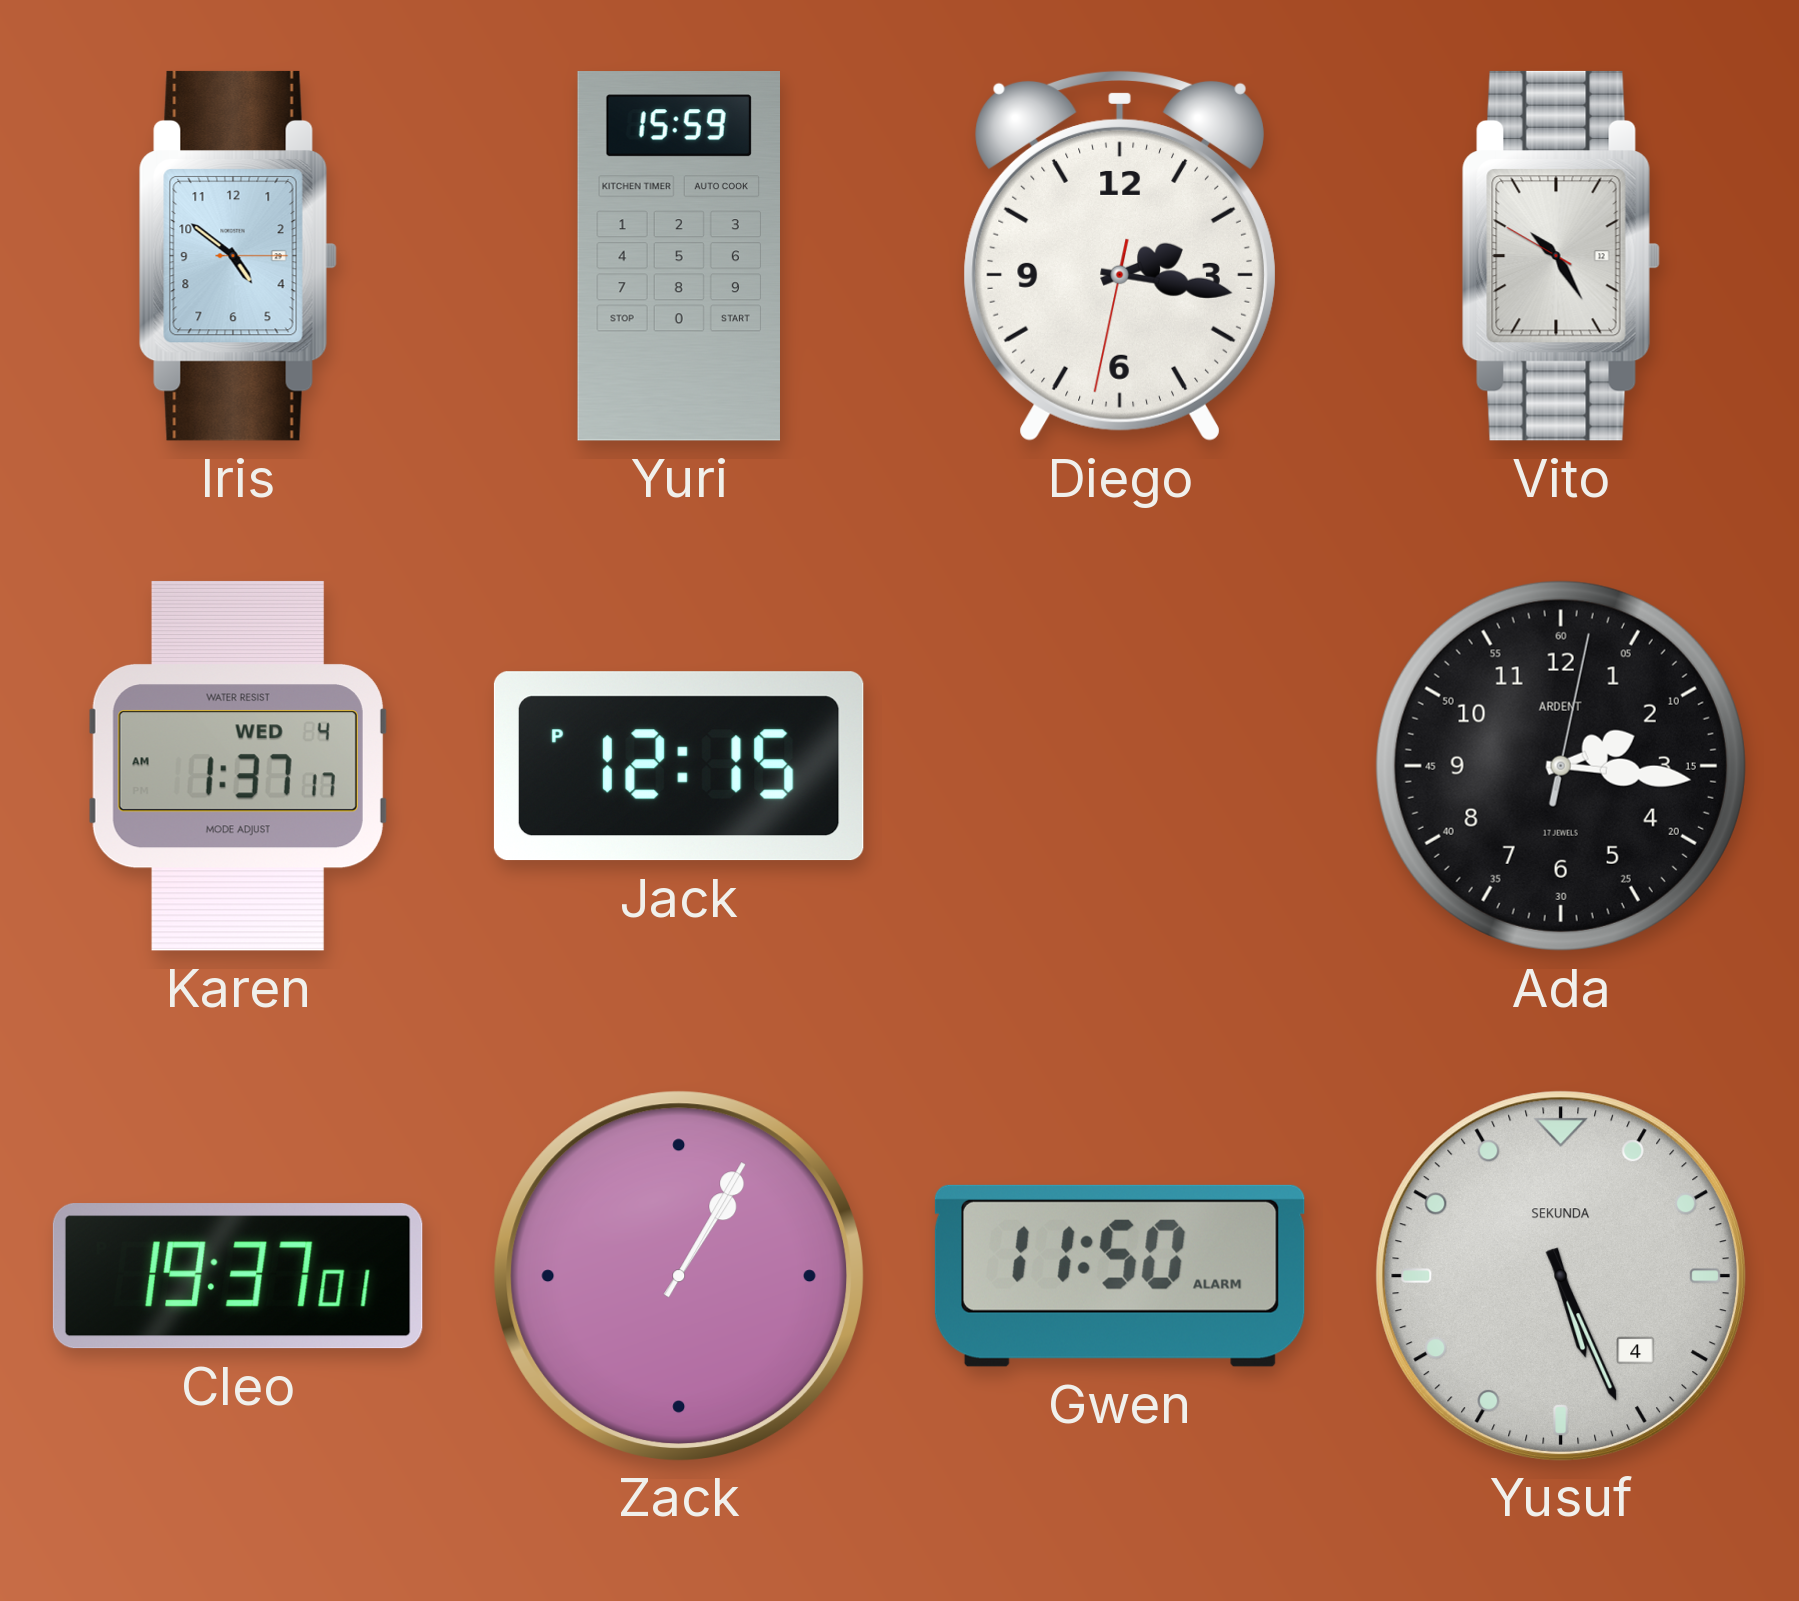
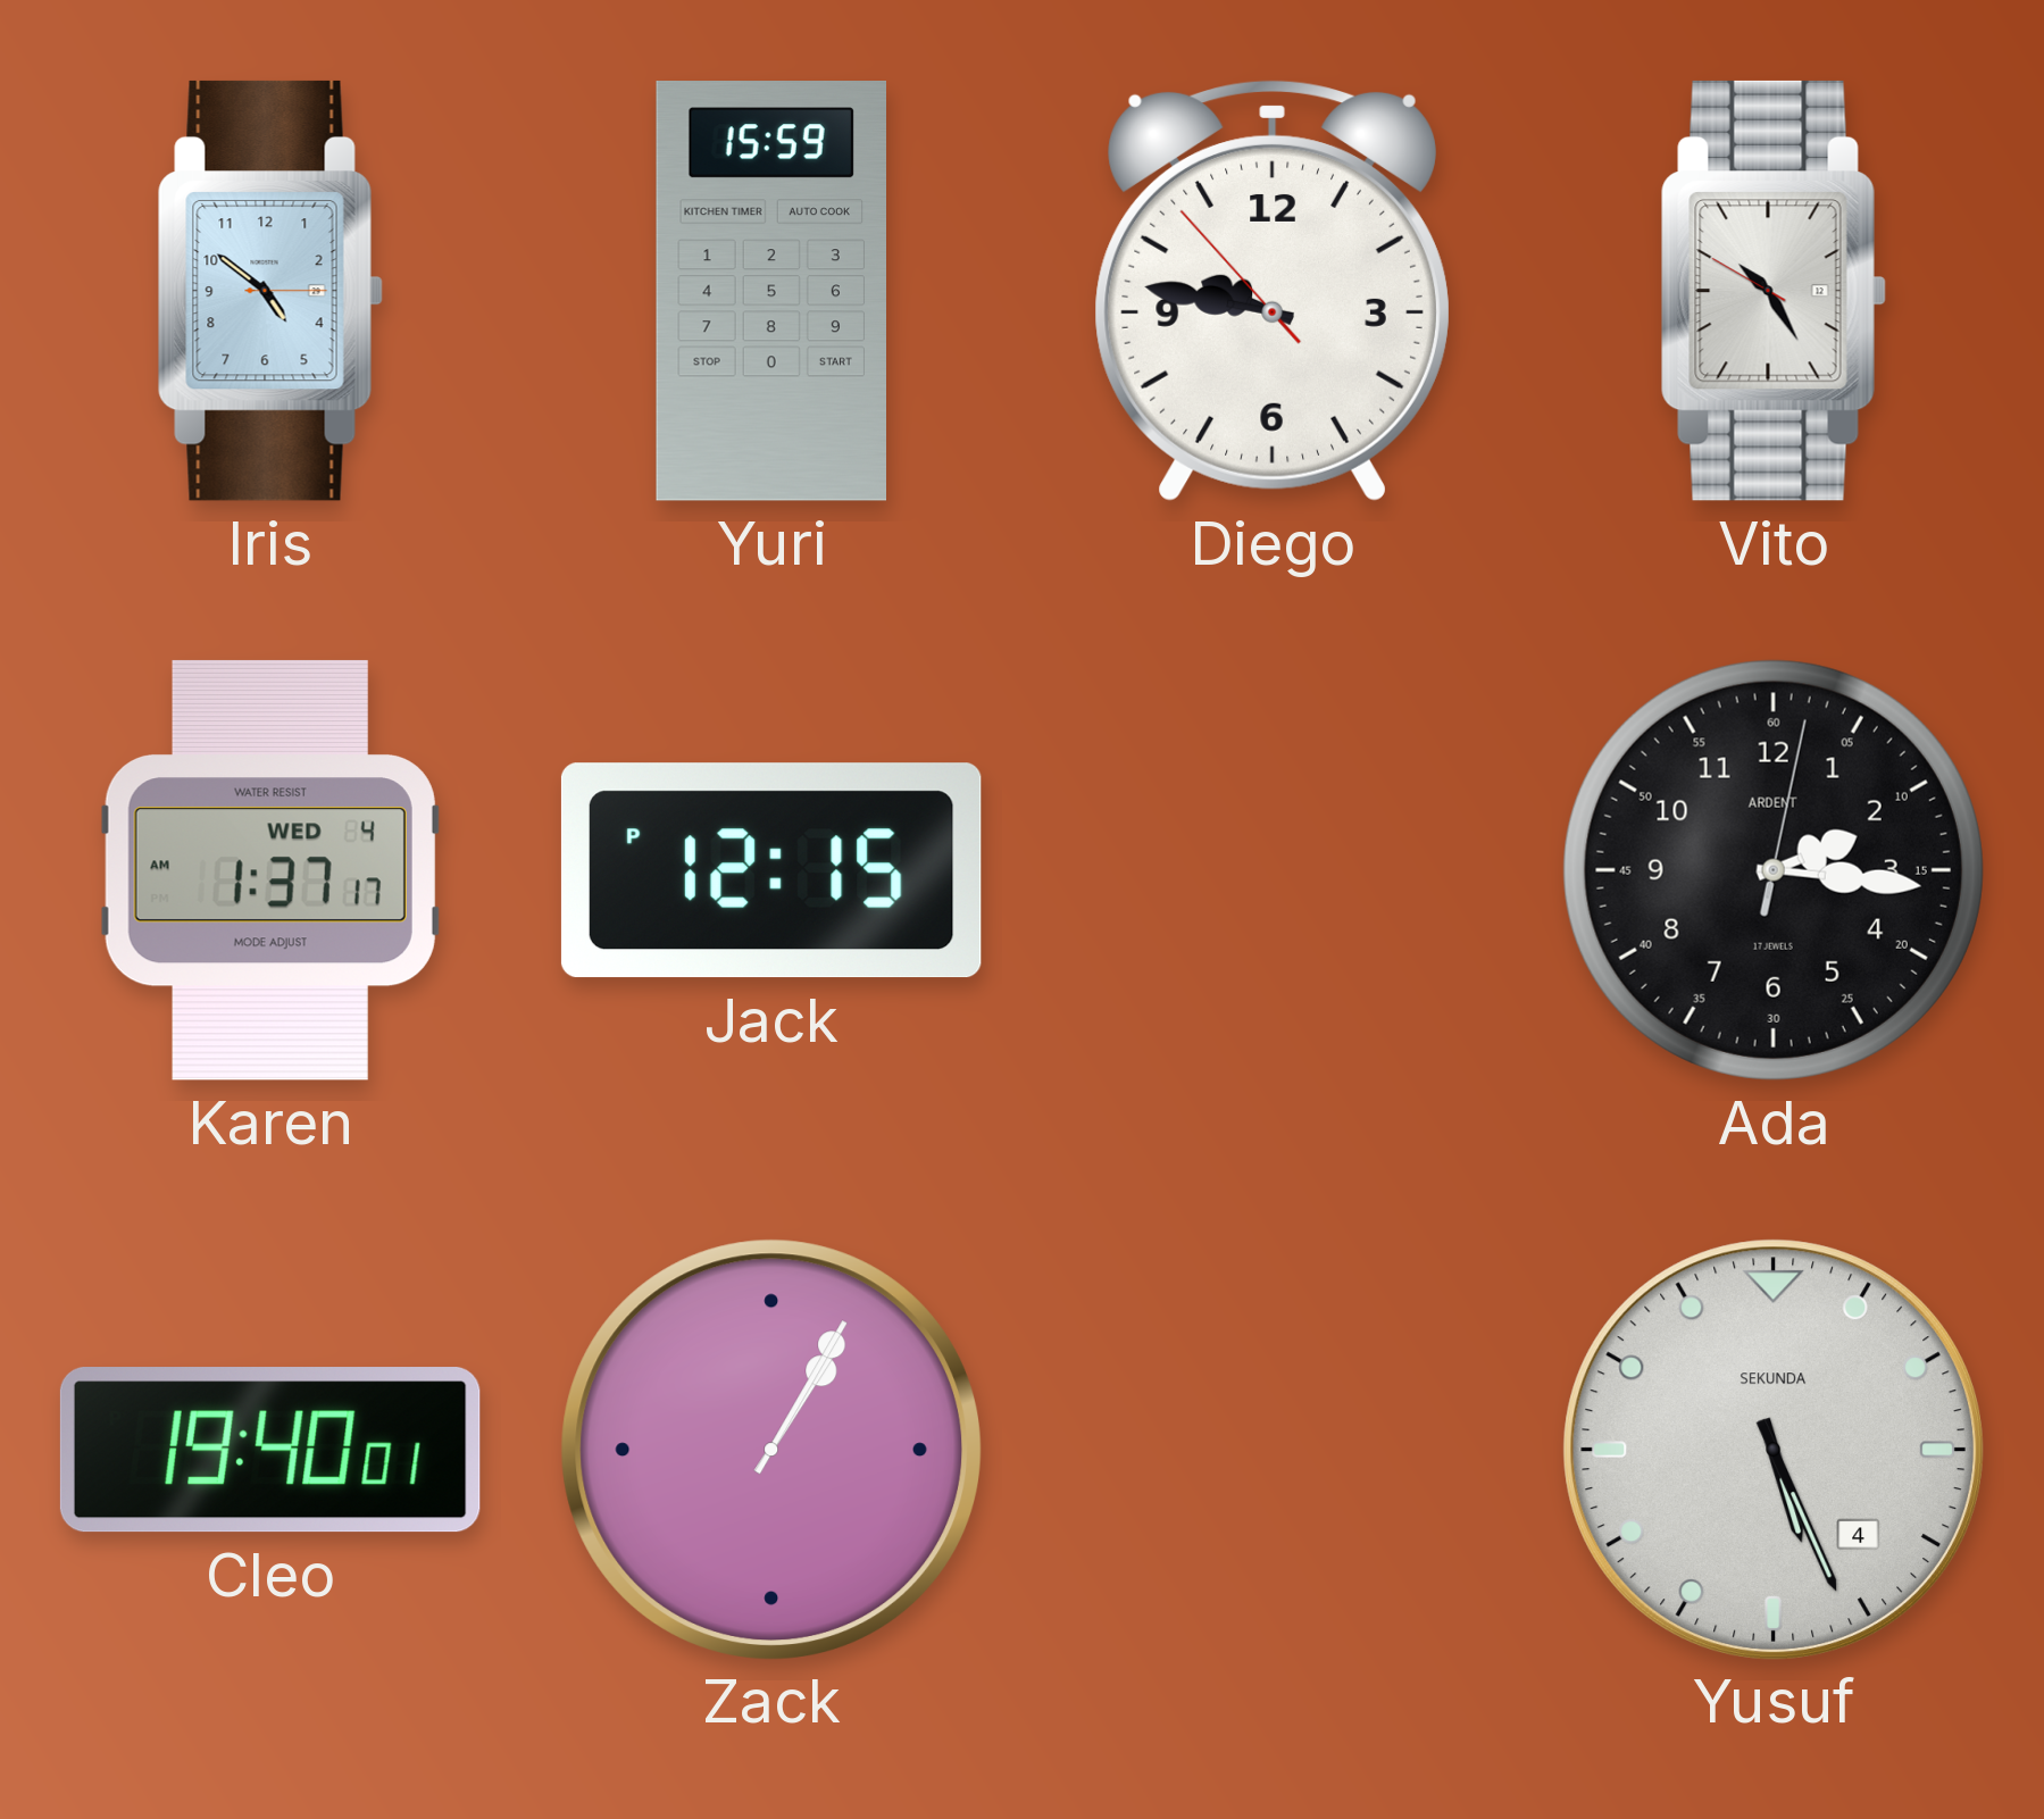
Diego: 2:16 -> 9:46 (1273, 291)
Cleo: 19:37 -> 19:40 (270, 1450)
Gwen: 11:50 -> none (1120, 1276)
